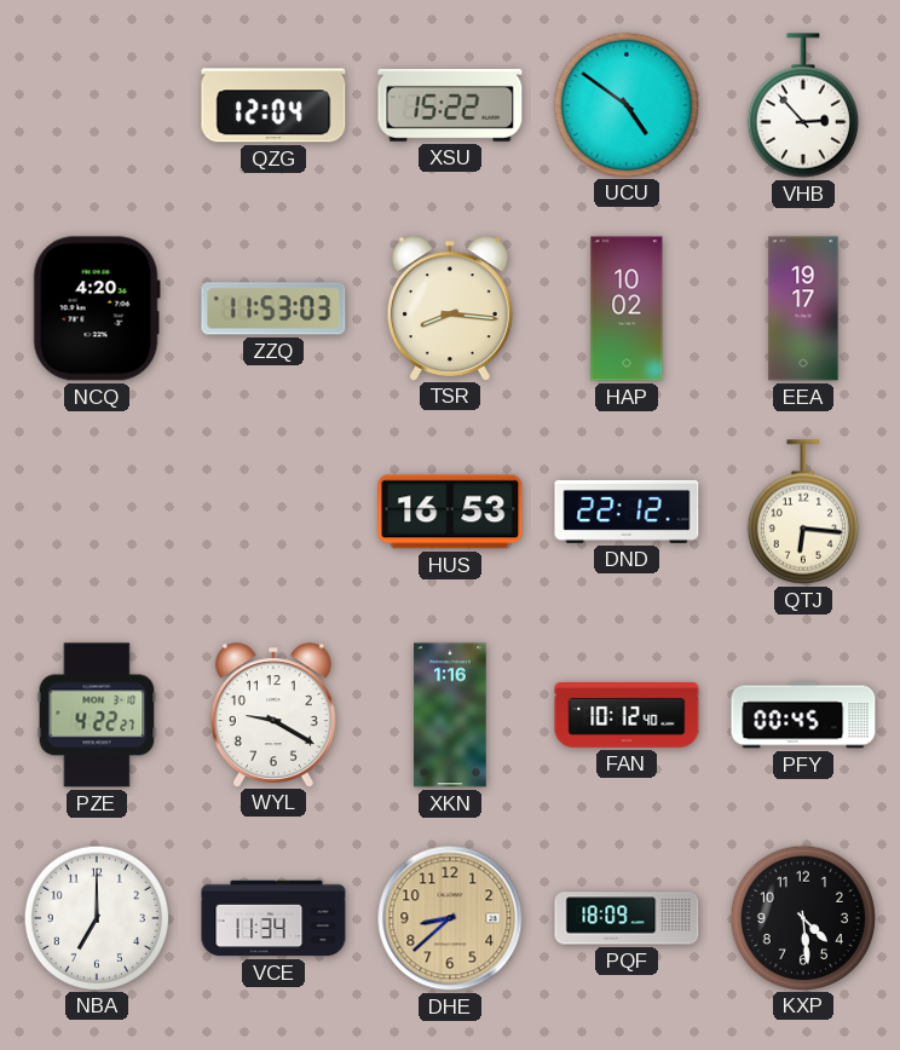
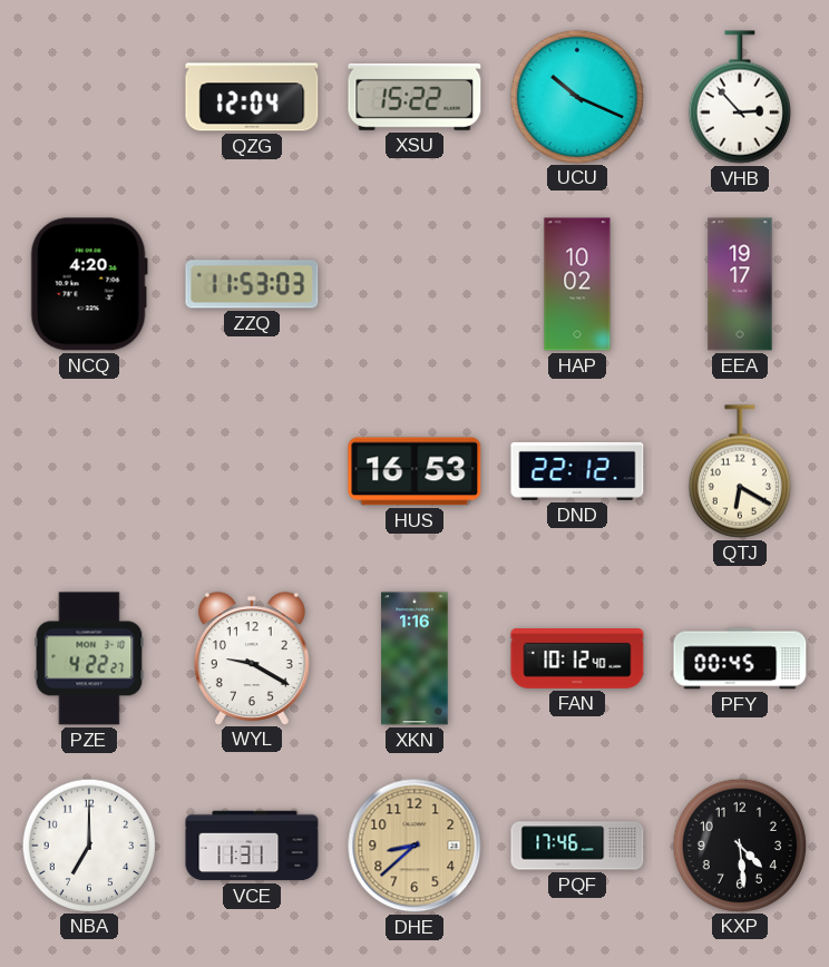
UCU: 4:51 -> 10:19 (576, 96)
TSR: 8:16 -> none (450, 308)
QTJ: 6:16 -> 6:20 (740, 471)
VCE: 11:34 -> 11:31 (252, 846)
PQF: 18:09 -> 17:46 (577, 846)
